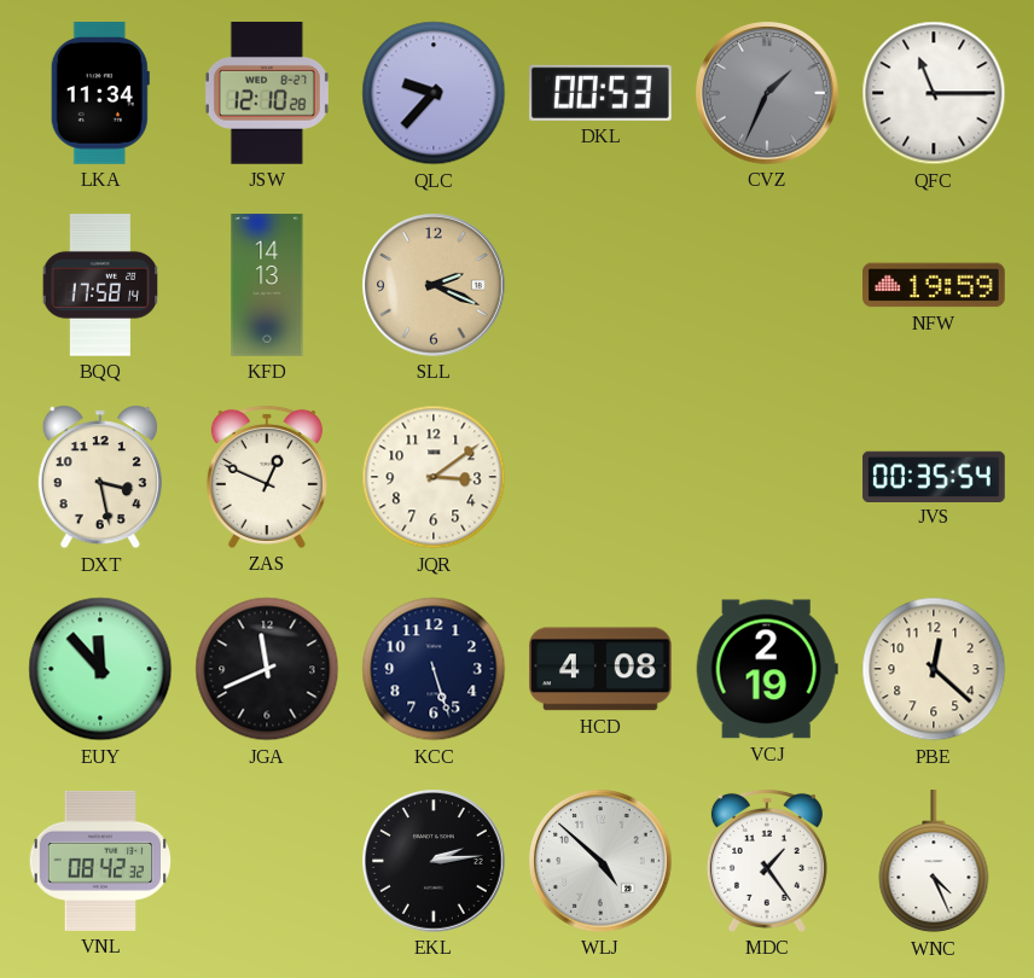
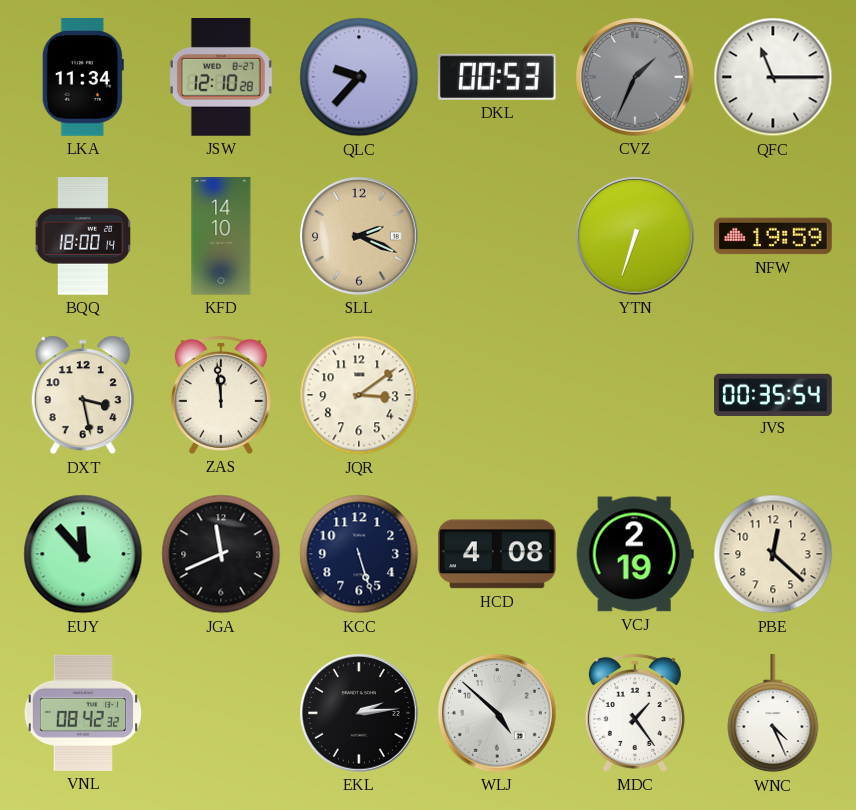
BQQ: 17:58 -> 18:00 (83, 236)
KFD: 14:13 -> 14:10 (221, 236)
YTN: none -> 6:33 (636, 237)
ZAS: 12:49 -> 11:59 (221, 395)
